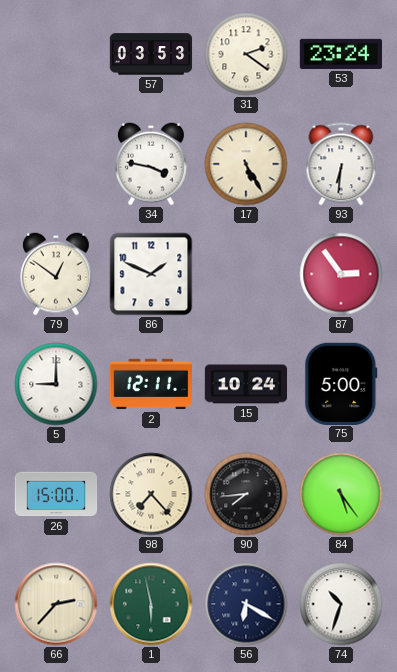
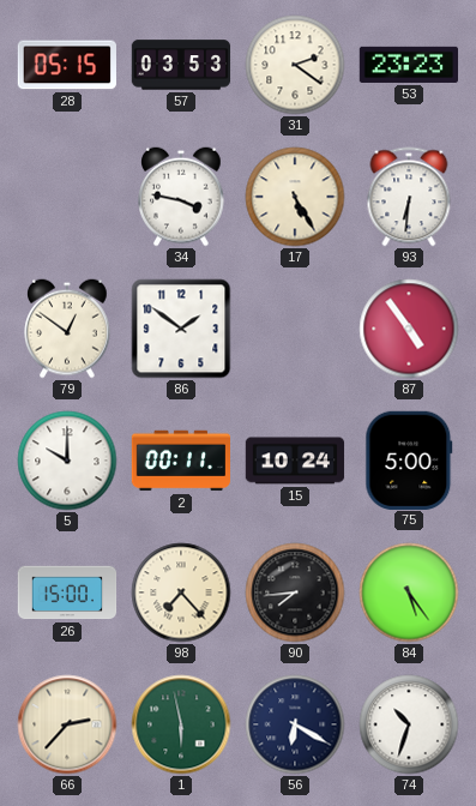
28: none -> 05:15 (67, 65)
53: 23:24 -> 23:23 (408, 65)
86: 1:49 -> 1:51 (181, 329)
87: 2:54 -> 4:54 (409, 329)
5: 9:00 -> 10:00 (67, 461)
2: 12:11 -> 00:11 (180, 461)
